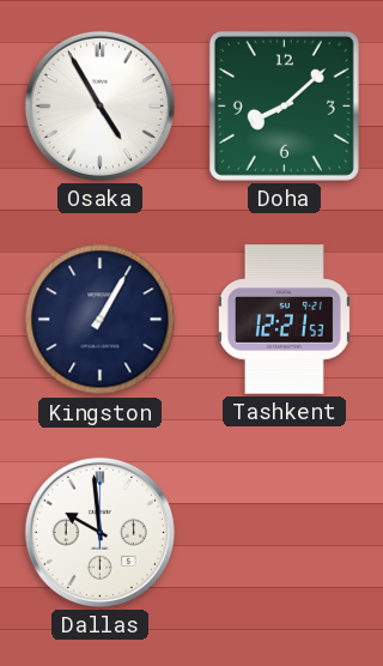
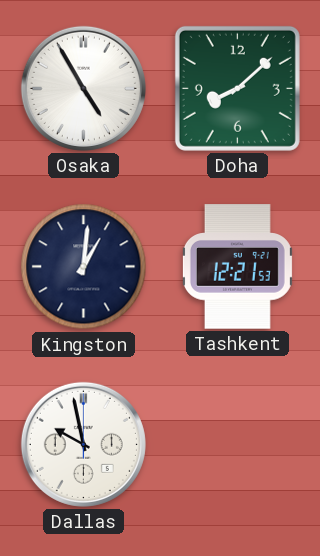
Kingston: 1:05 -> 1:01 (84, 267)
Dallas: 9:59 -> 9:58 (83, 444)
